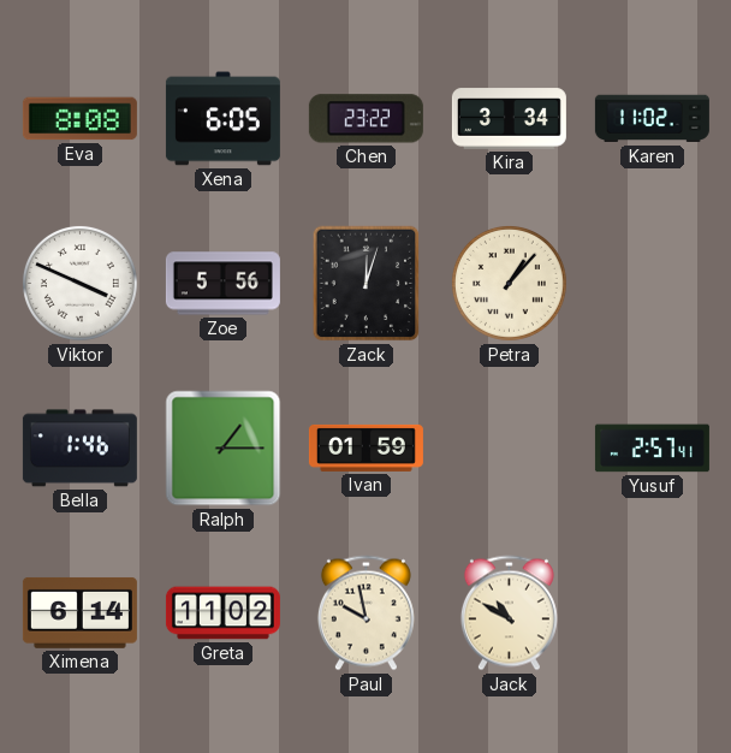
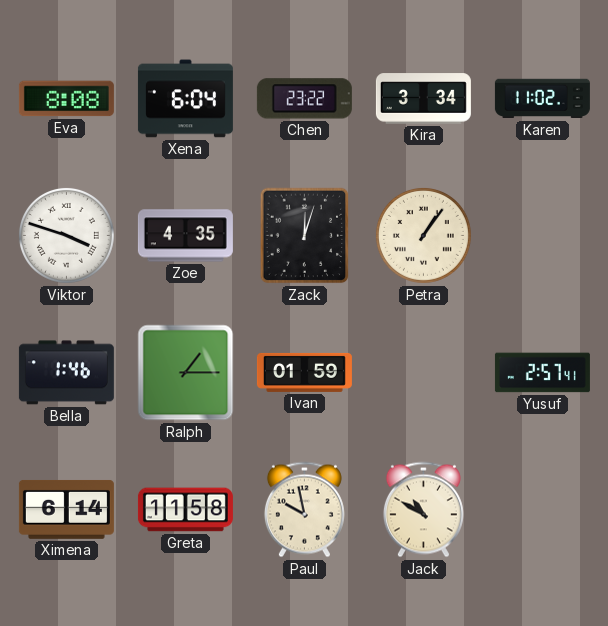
Xena: 6:05 -> 6:04 (185, 99)
Viktor: 3:49 -> 3:48 (66, 235)
Zoe: 5:56 -> 4:35 (185, 236)
Petra: 1:07 -> 1:06 (423, 235)
Greta: 11:02 -> 11:58 (185, 510)
